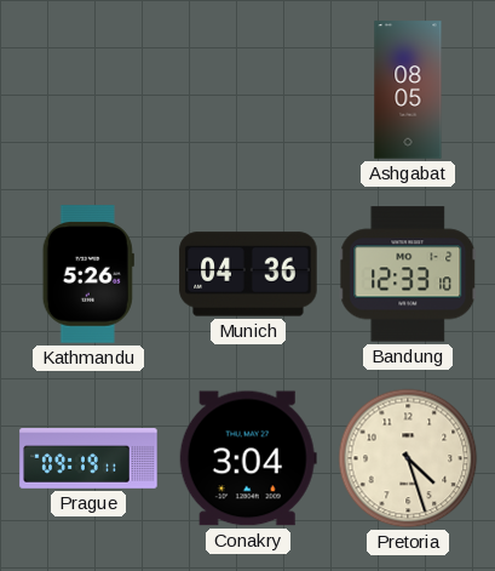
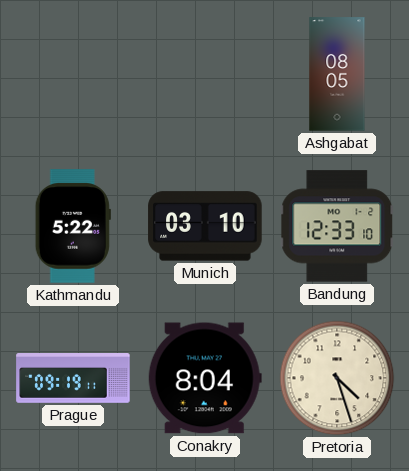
Kathmandu: 5:26 -> 5:22 (73, 226)
Munich: 04:36 -> 03:10 (205, 226)
Conakry: 3:04 -> 8:04 (205, 378)
